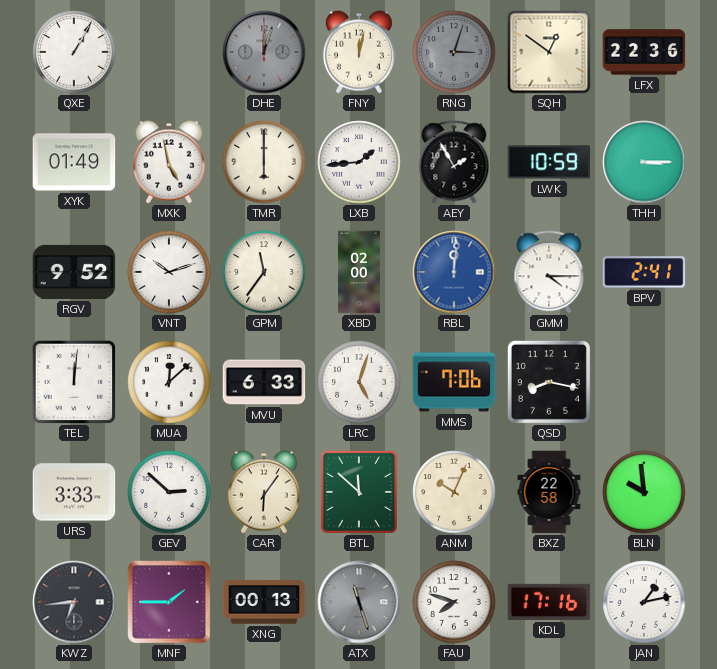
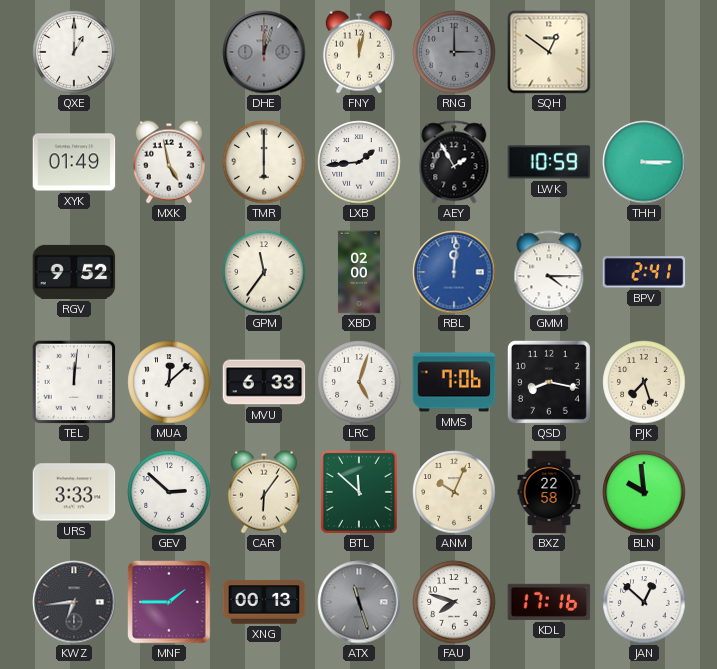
QXE: 1:05 -> 1:00 (74, 52)
RNG: 3:03 -> 3:00 (454, 52)
LFX: 22:36 -> none (644, 52)
VNT: 10:12 -> none (169, 272)
PJK: none -> 7:27 (644, 382)
JAN: 1:13 -> 12:52 (644, 602)
